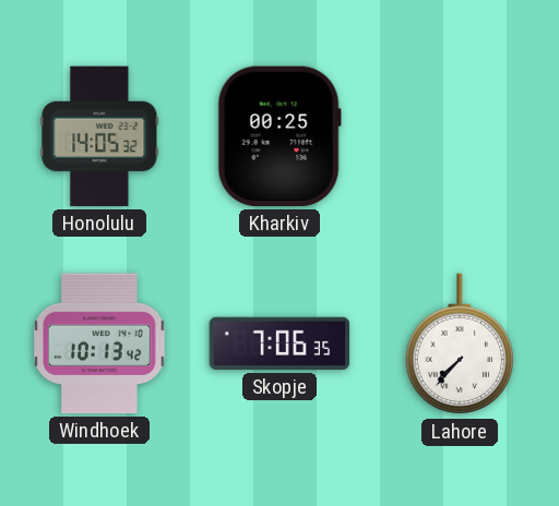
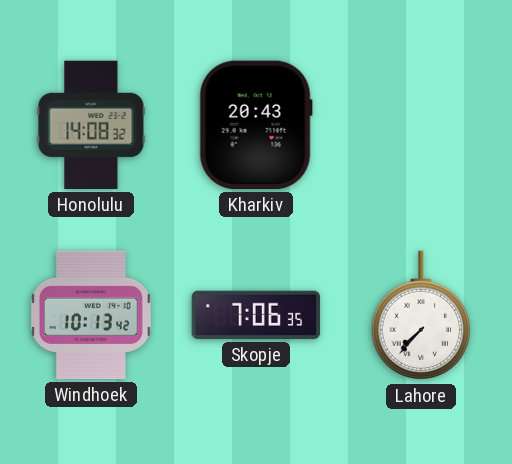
Honolulu: 14:05 -> 14:08 (91, 125)
Kharkiv: 00:25 -> 20:43 (256, 125)
